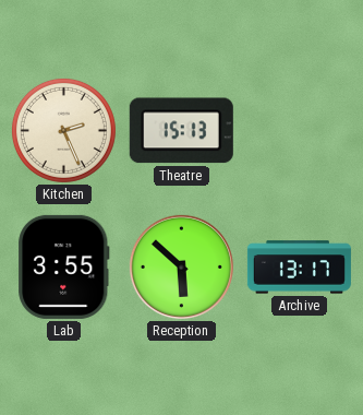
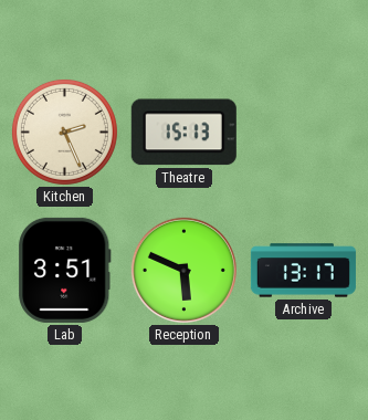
Lab: 3:55 -> 3:51 (65, 270)
Reception: 5:52 -> 5:49 (183, 270)
